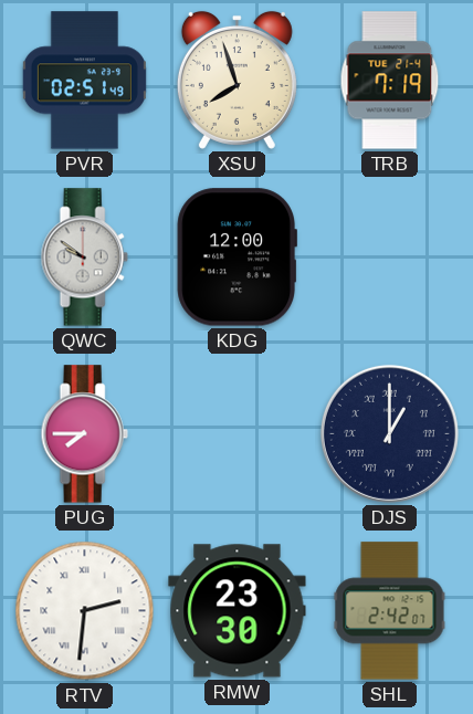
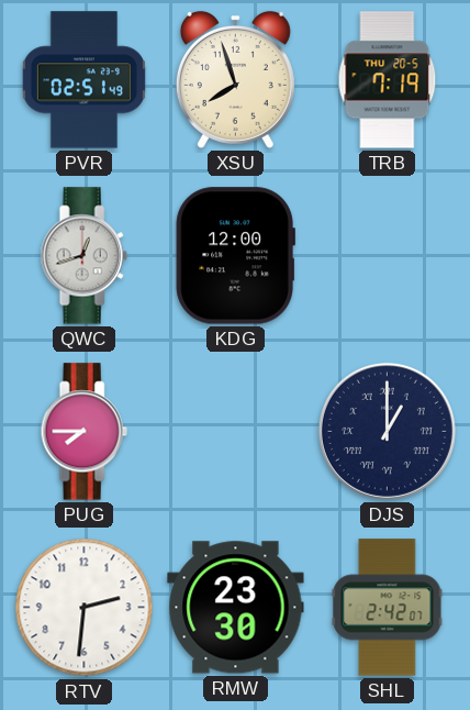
TRB date: TUE 21-4 -> THU 20-5 (388, 80)
QWC: 9:51 -> 12:42 (83, 256)
RTV numerals: Roman -> Arabic (85, 608)
